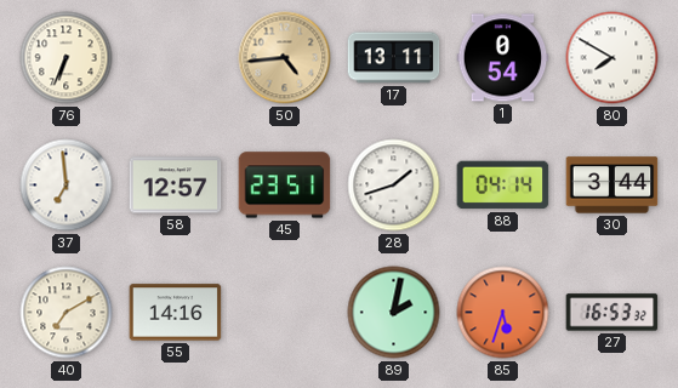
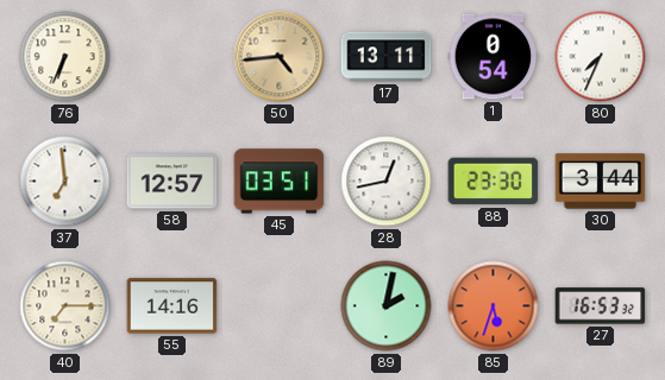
80: 7:50 -> 7:34 (601, 57)
45: 23:51 -> 03:51 (280, 182)
28: 1:42 -> 12:43 (387, 182)
88: 04:14 -> 23:30 (494, 182)
40: 7:10 -> 7:15 (65, 306)
